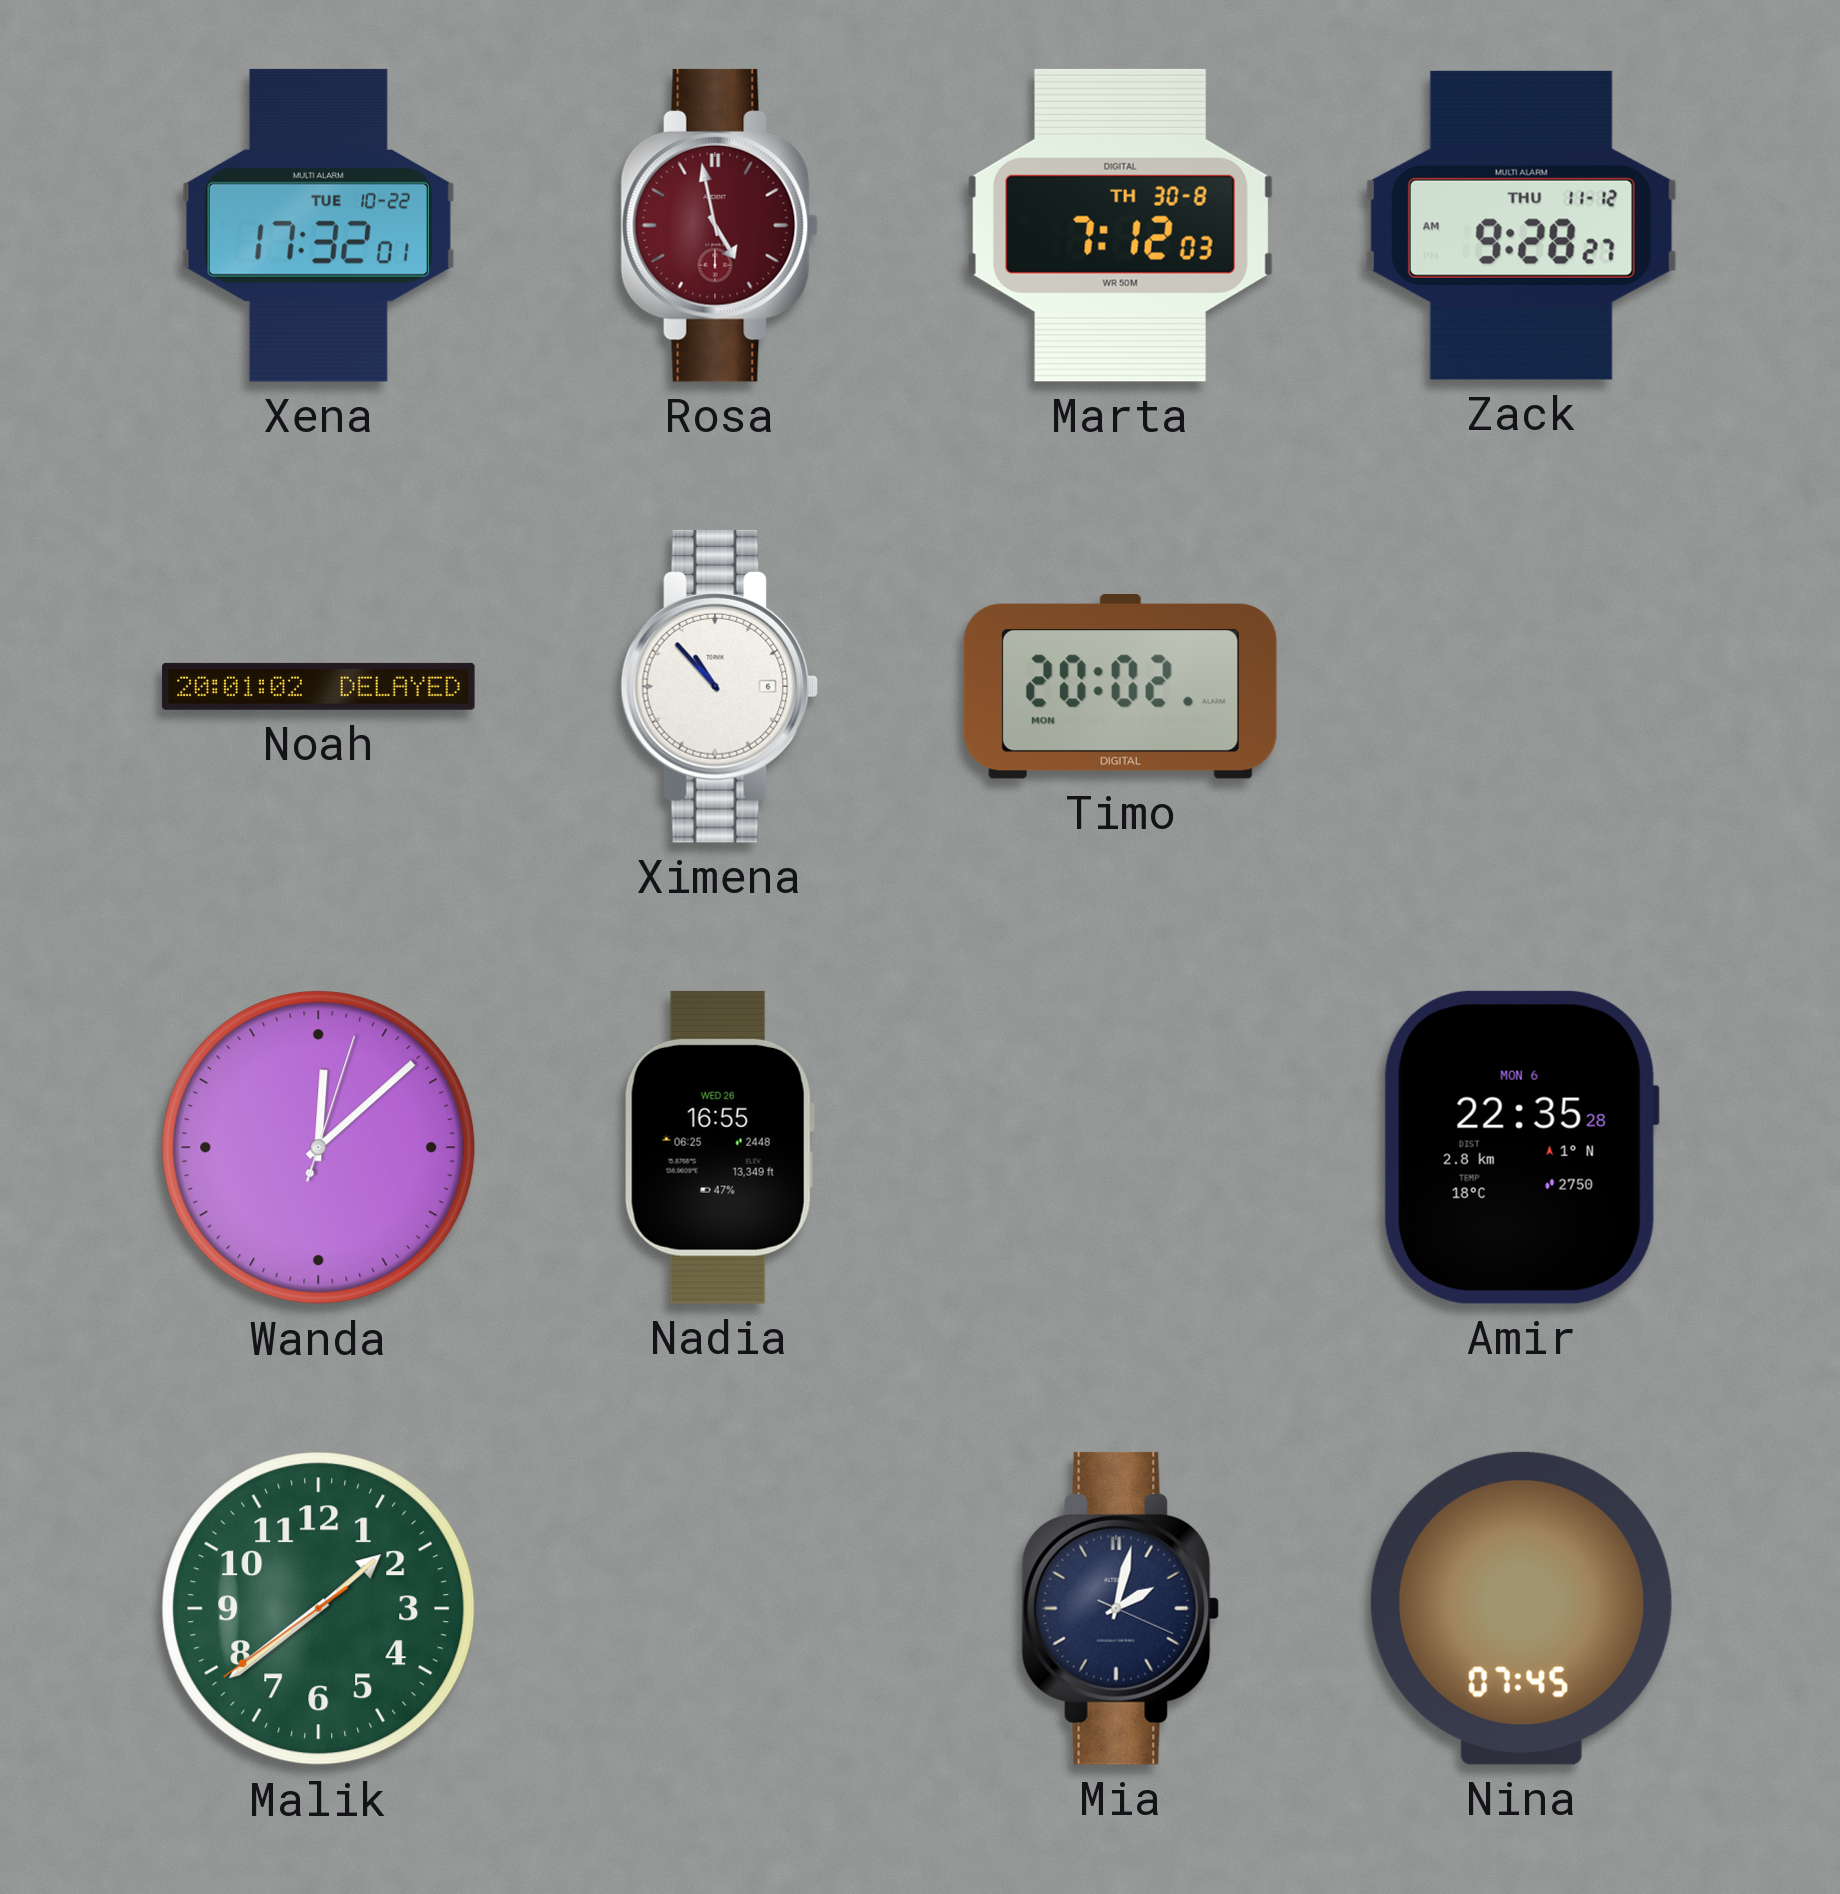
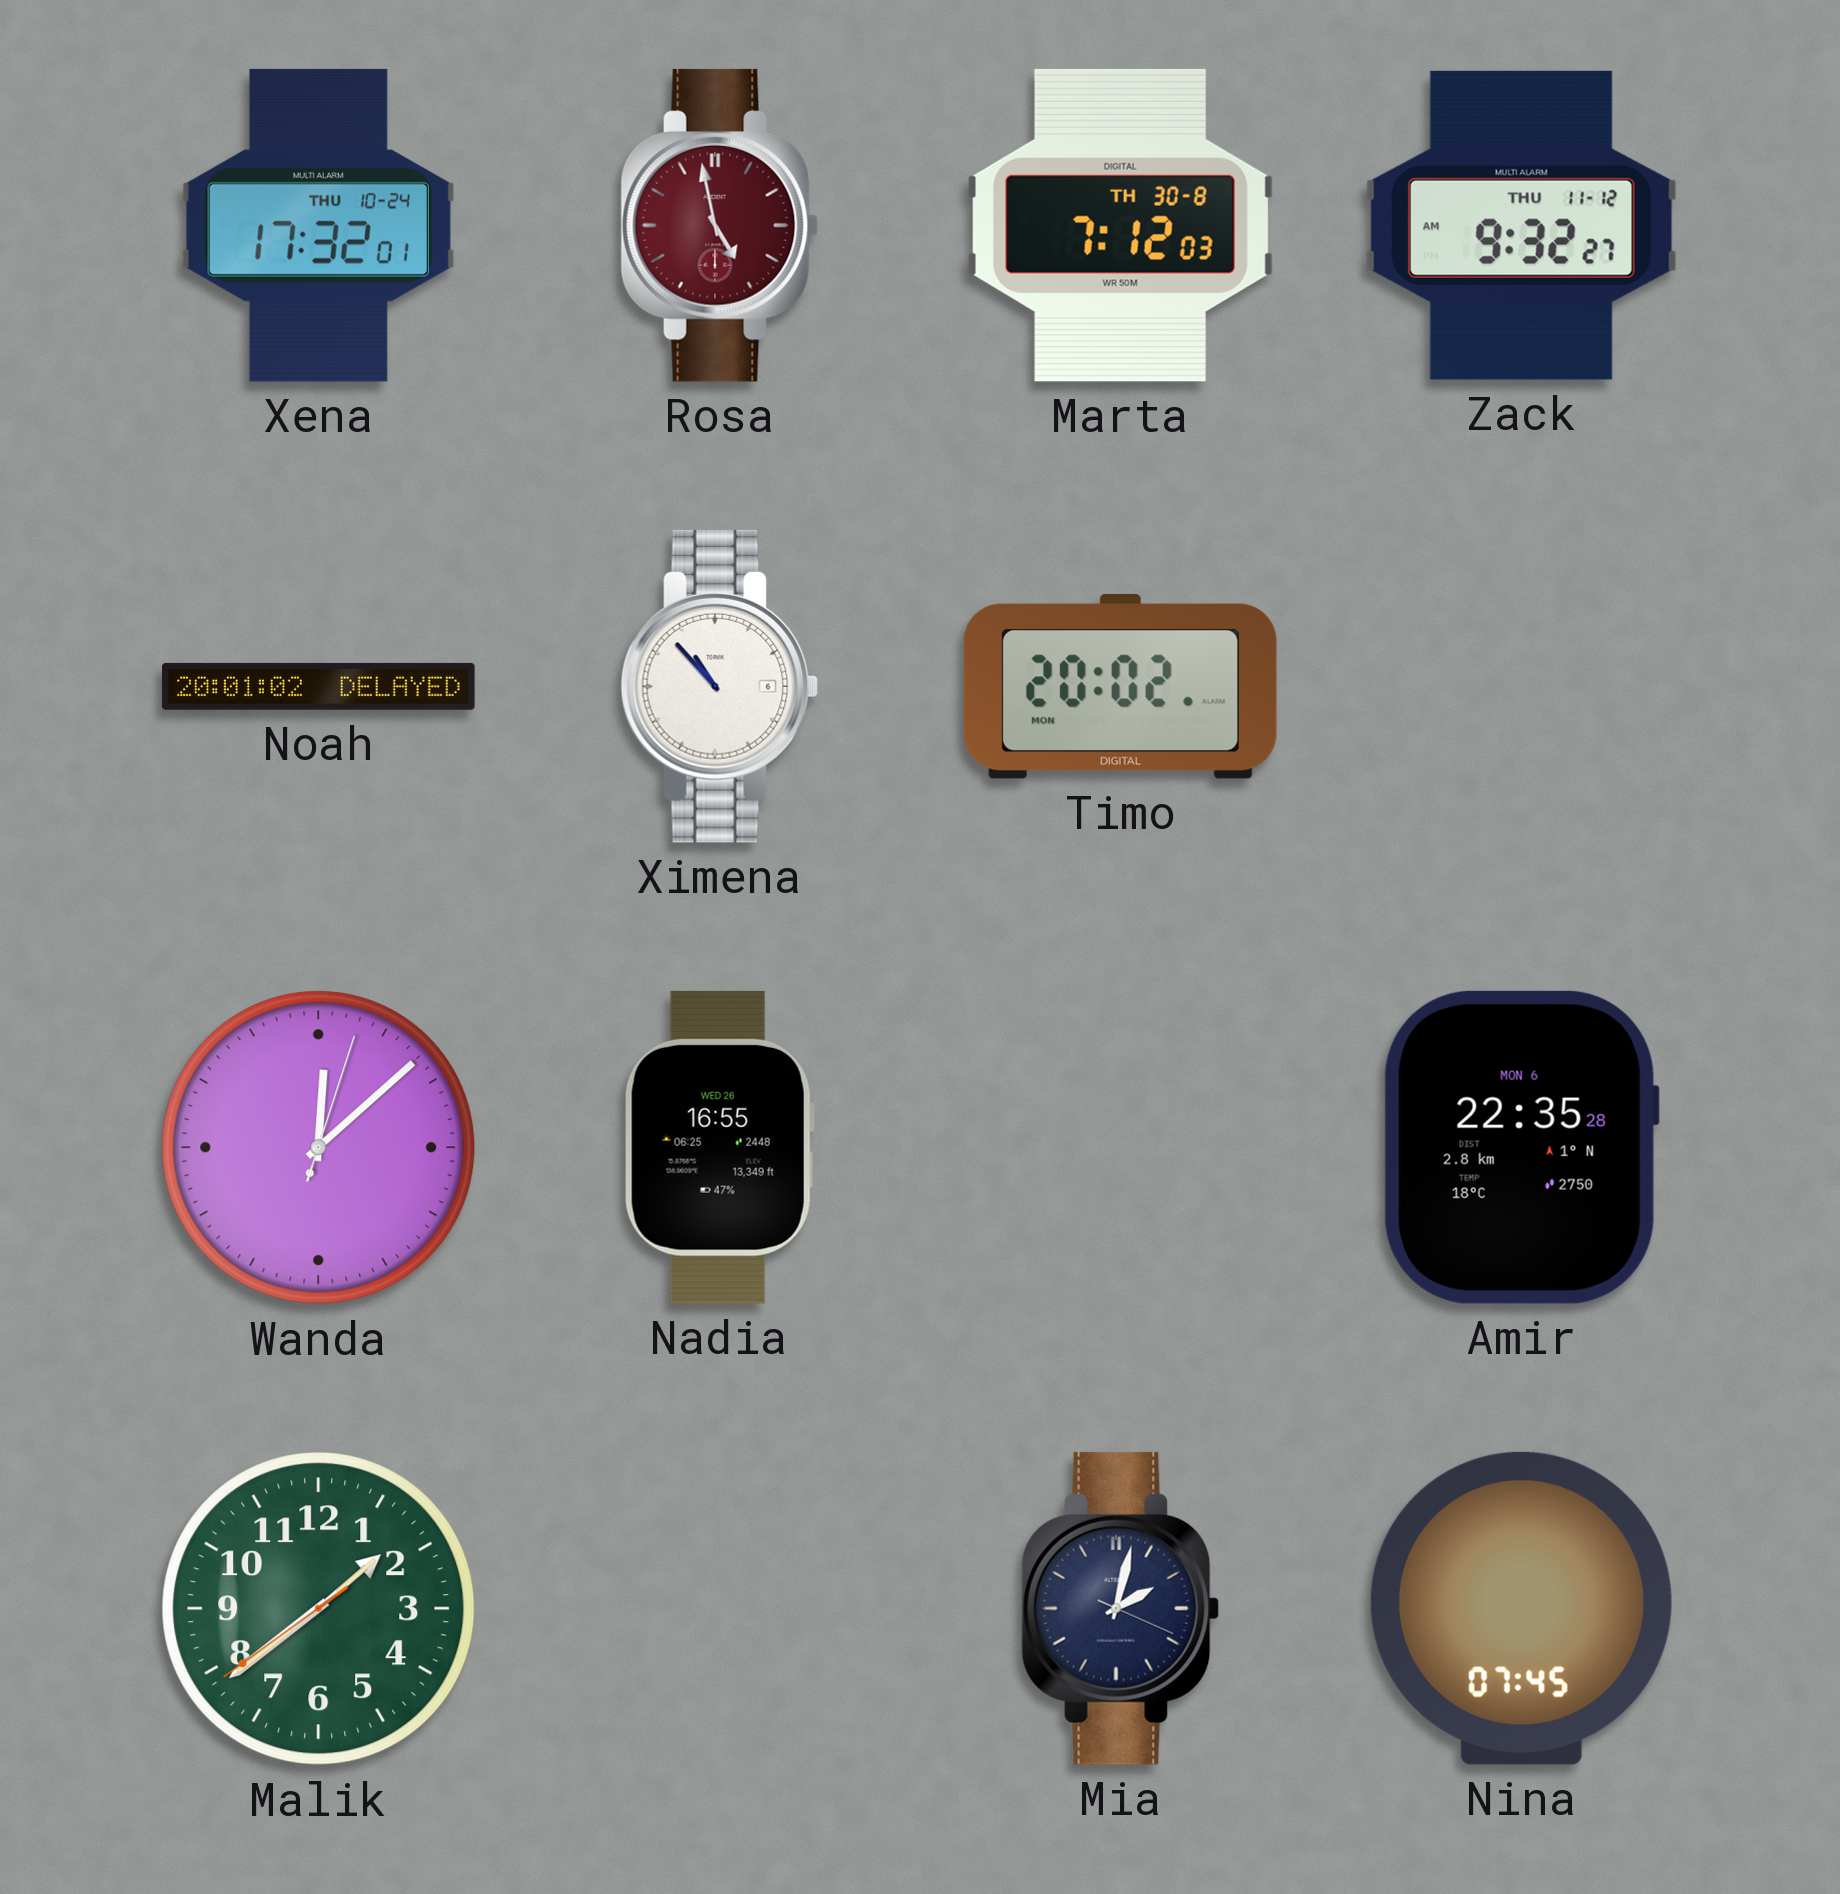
Xena date: TUE 10-22 -> THU 10-24 (318, 225)
Zack: 9:28 -> 9:32 (1521, 225)
